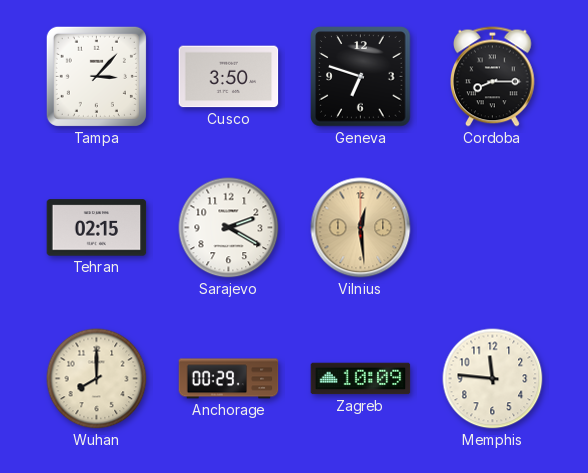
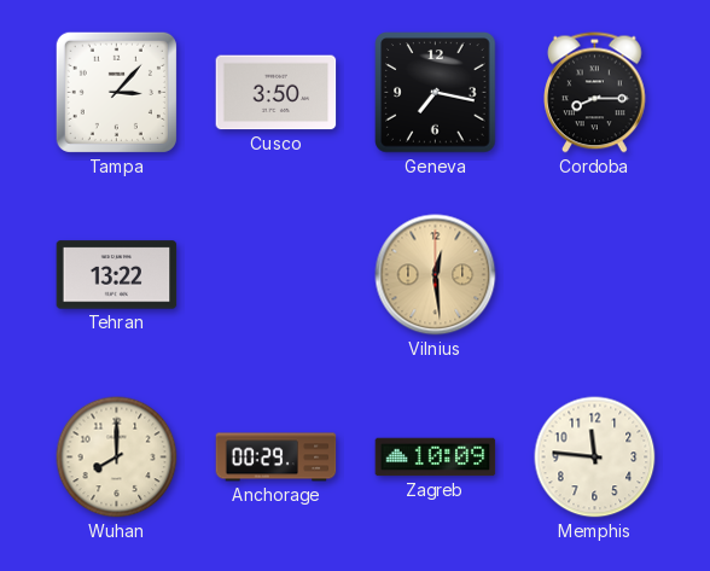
Geneva: 6:48 -> 7:17 (436, 93)
Tehran: 02:15 -> 13:22 (117, 275)
Sarajevo: 2:20 -> none (229, 228)
